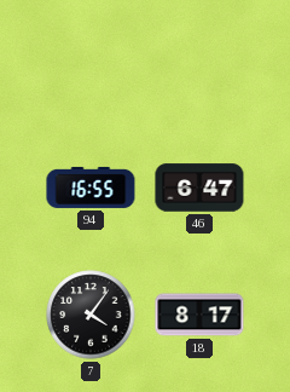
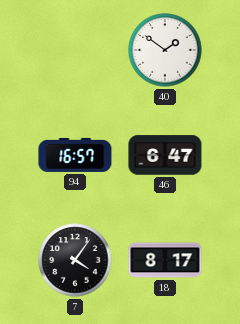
40: none -> 1:51 (165, 50)
94: 16:55 -> 16:57 (75, 155)
